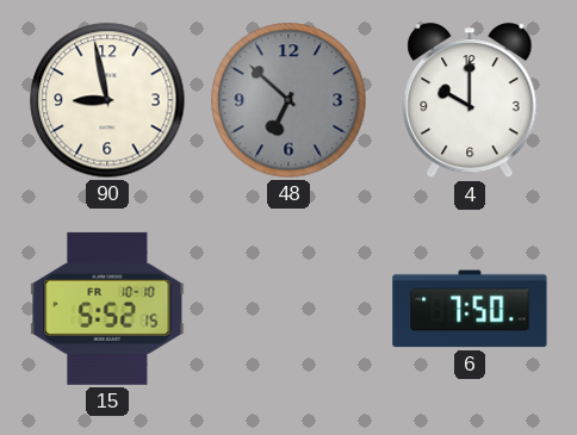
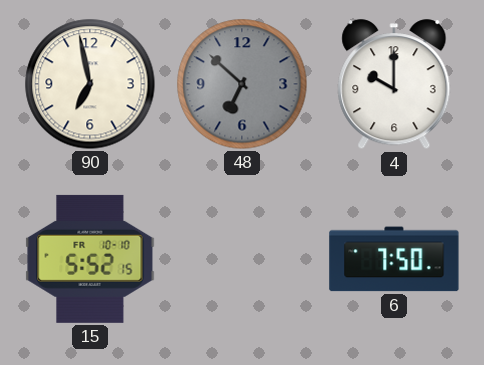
90: 8:58 -> 6:58 (90, 84)
